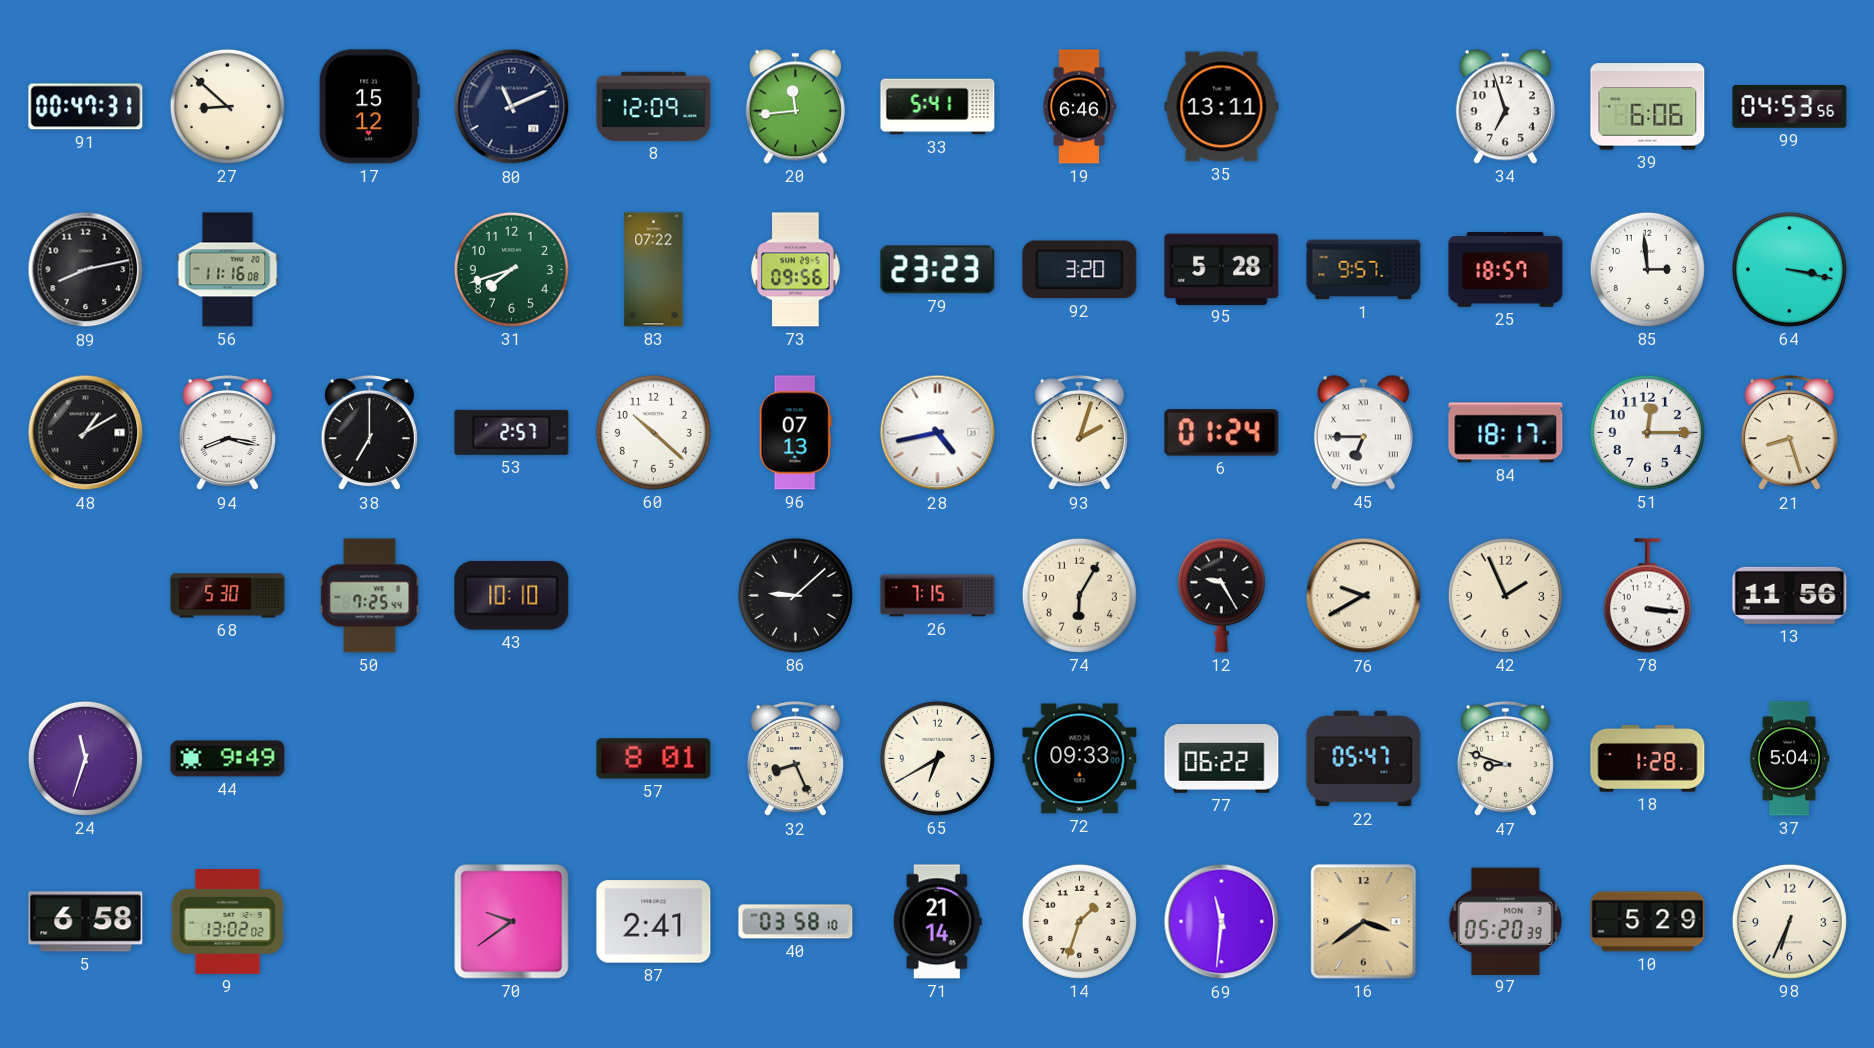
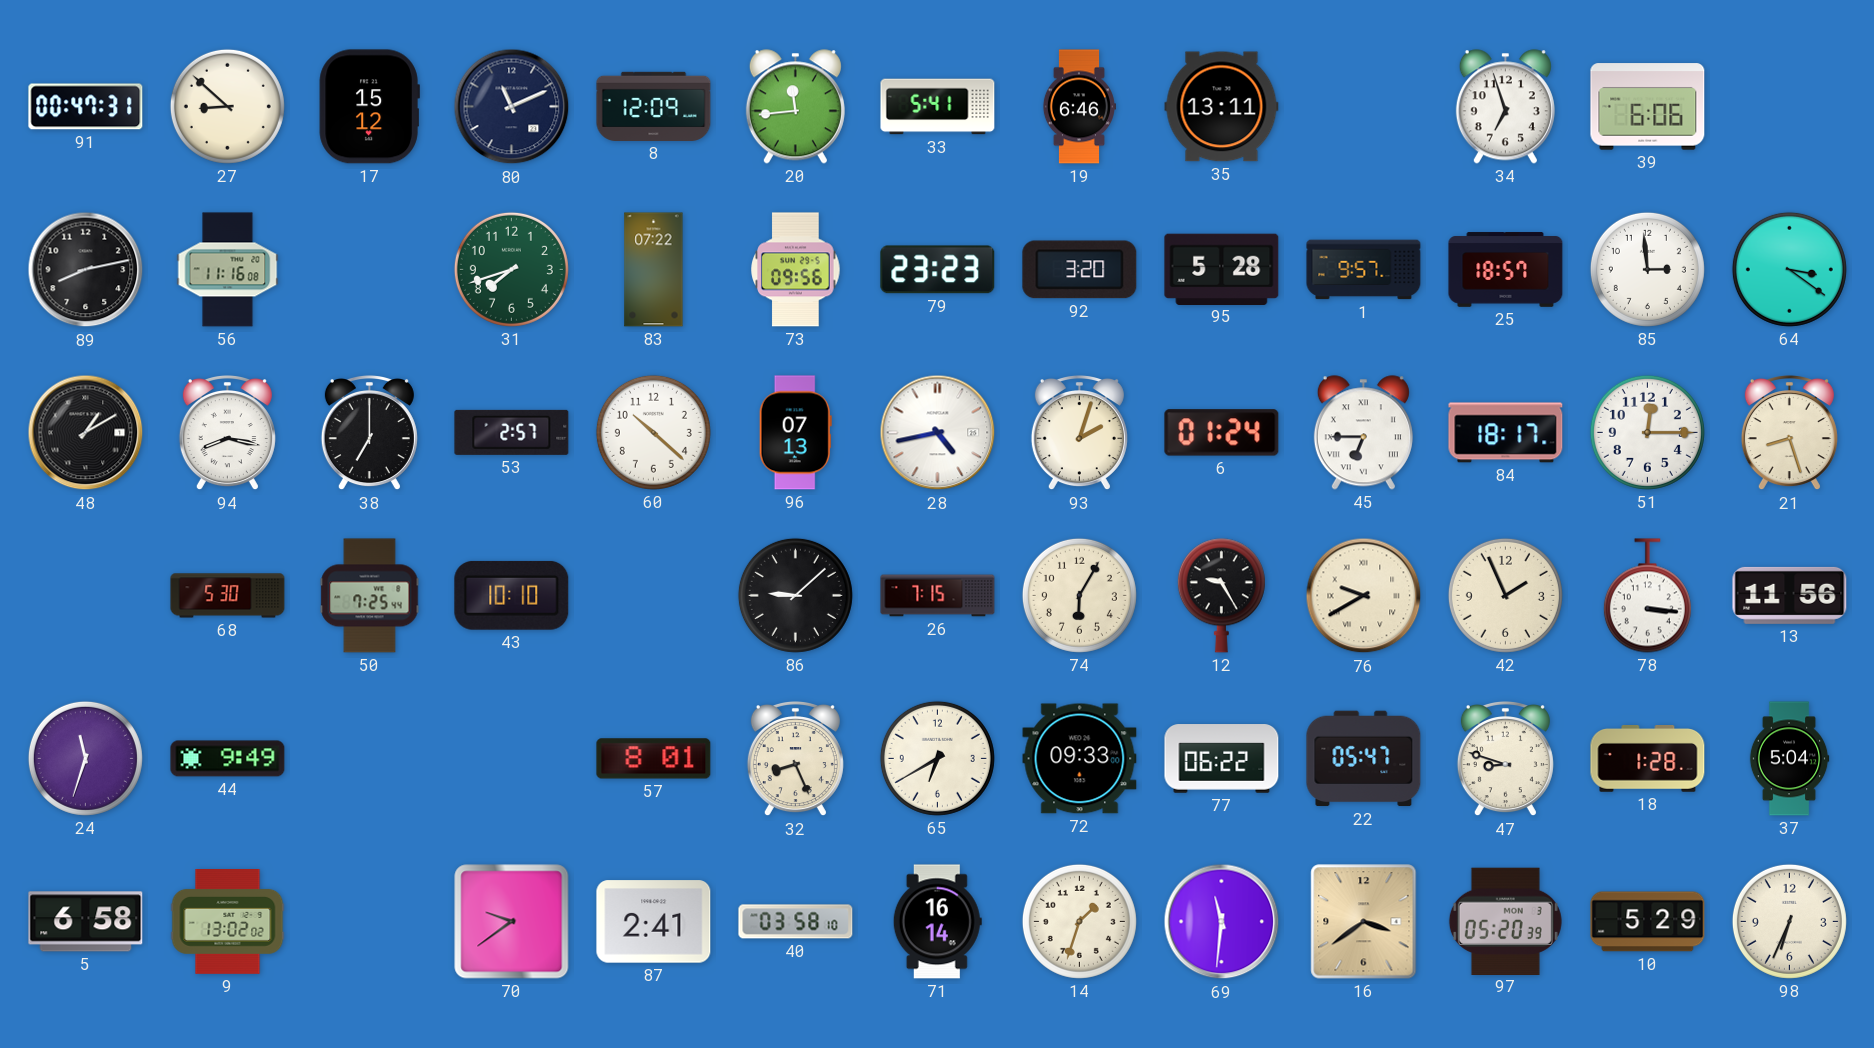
99: 04:53 -> none (1790, 107)
64: 3:17 -> 3:21 (1789, 269)
71: 21:14 -> 16:14 (937, 922)
